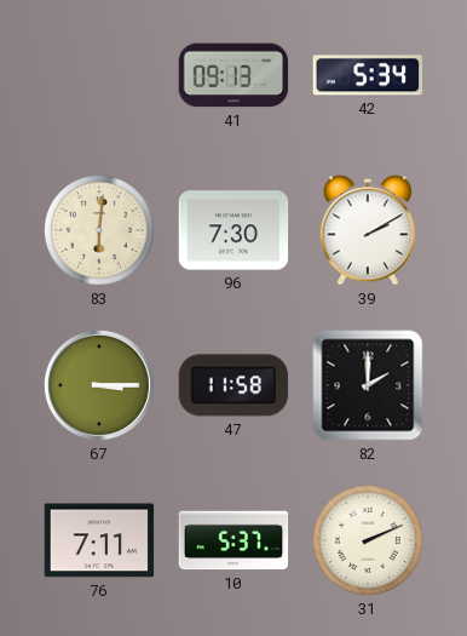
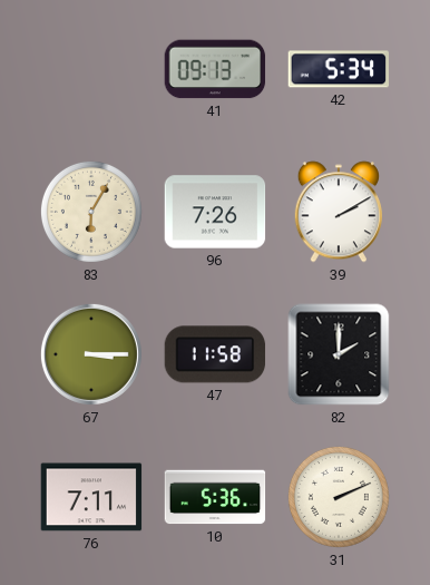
83: 6:01 -> 6:05 (91, 212)
96: 7:30 -> 7:26 (215, 212)
10: 5:37 -> 5:36 (215, 497)
